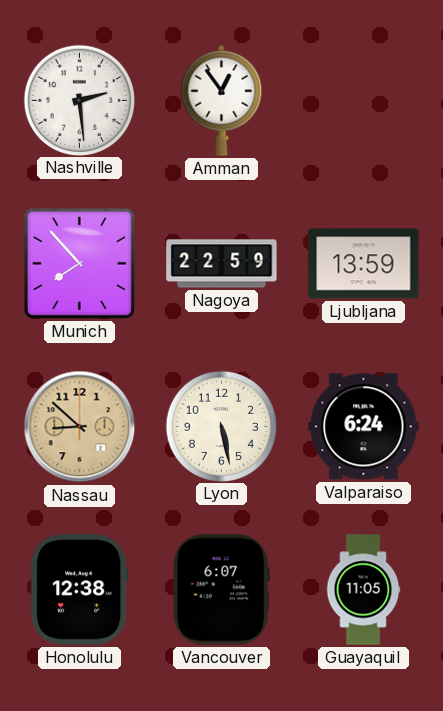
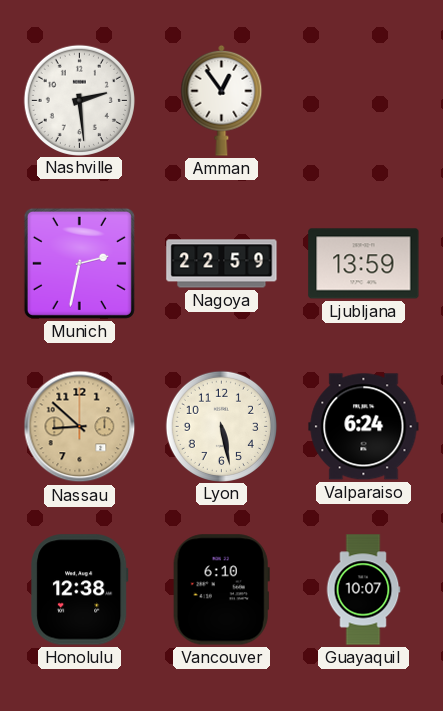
Munich: 7:53 -> 2:32 (79, 263)
Vancouver: 6:07 -> 6:10 (221, 590)
Guayaquil: 11:05 -> 10:07 (363, 590)
